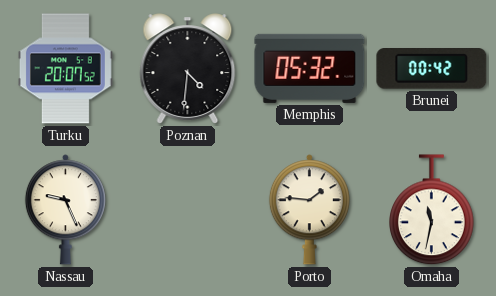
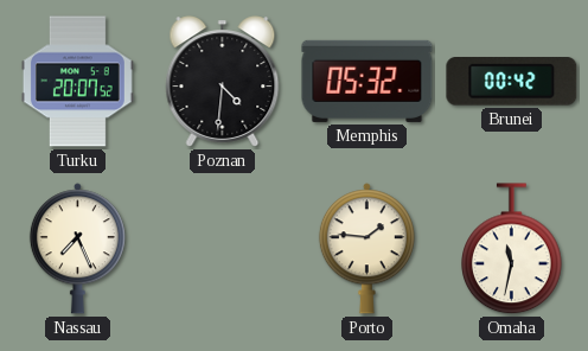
Nassau: 9:26 -> 7:26 (77, 249)
